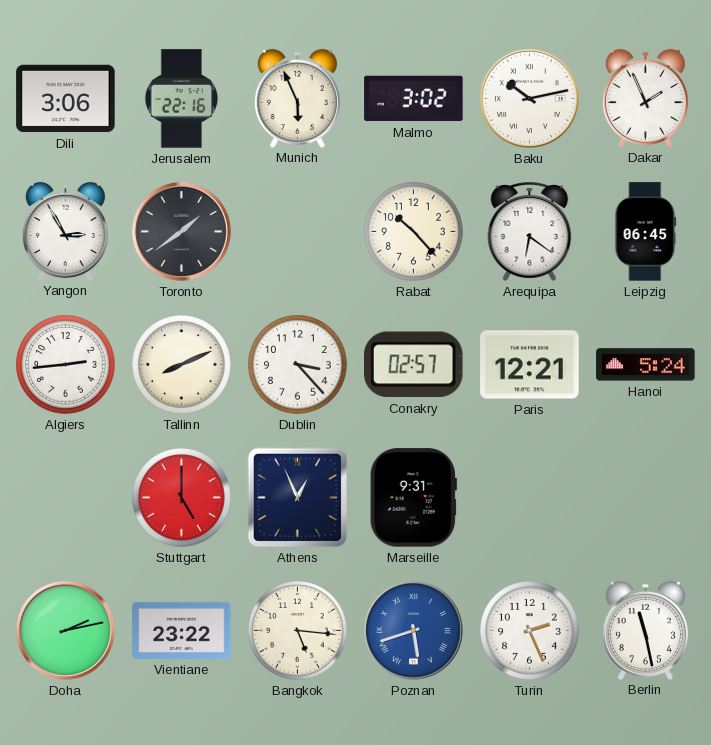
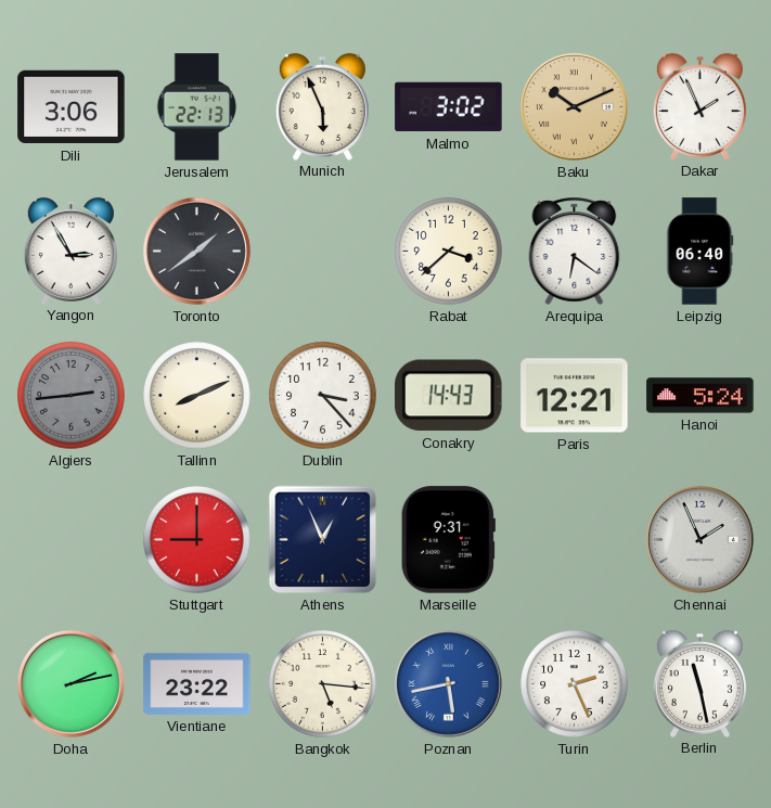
Jerusalem: 22:16 -> 22:13 (197, 107)
Baku: 10:13 -> 10:11 (574, 106)
Baku dial: white -> champagne (574, 106)
Rabat: 10:23 -> 3:38 (449, 252)
Leipzig: 06:45 -> 06:40 (701, 252)
Algiers dial: white -> grey (72, 396)
Conakry: 02:57 -> 14:43 (449, 396)
Stuttgart: 5:00 -> 9:00 (197, 540)
Chennai: none -> 1:56 (699, 539)
Poznan: 5:42 -> 5:43 (448, 683)
